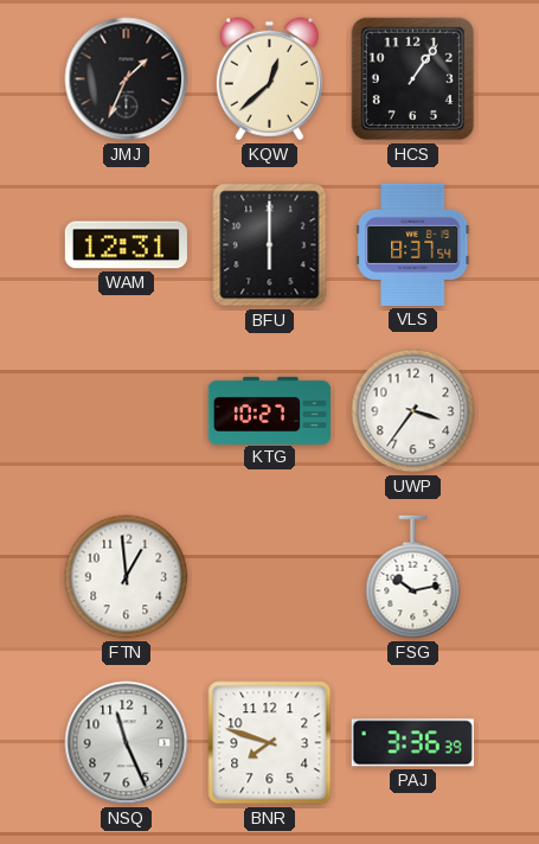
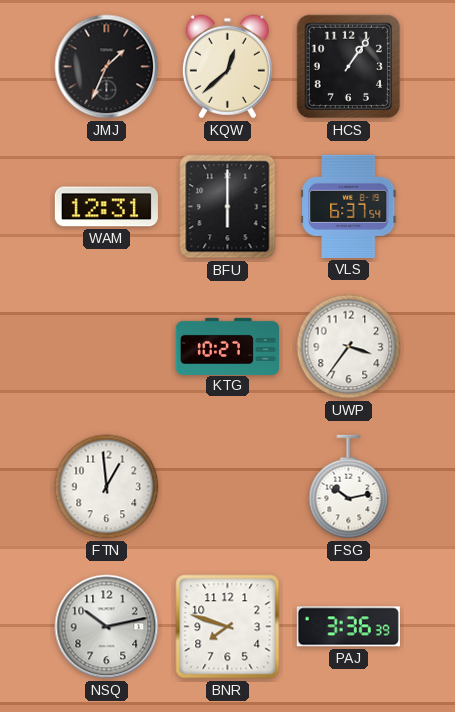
VLS: 8:37 -> 6:37 (349, 206)
NSQ: 11:26 -> 10:13 (107, 627)
